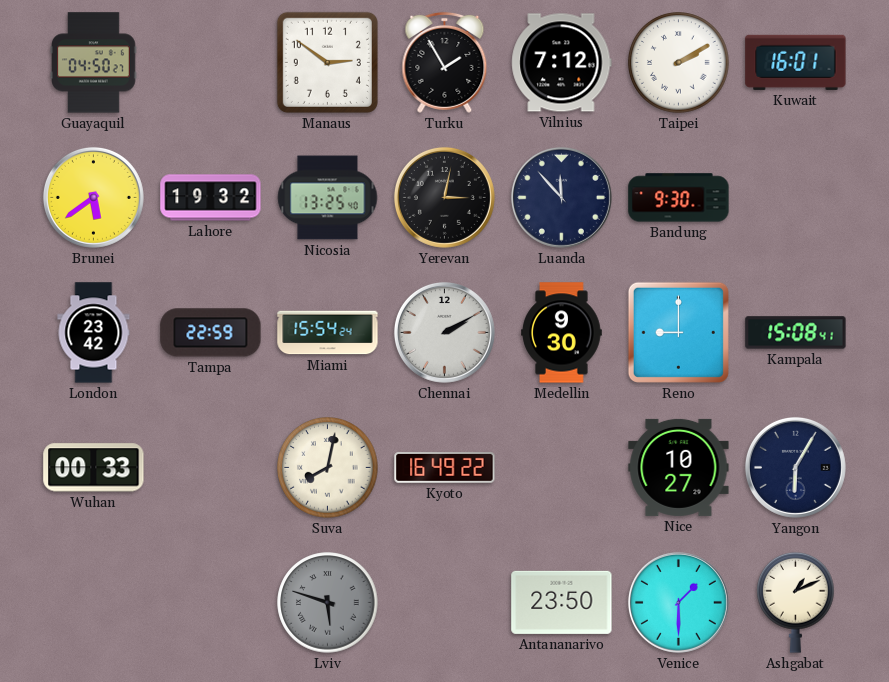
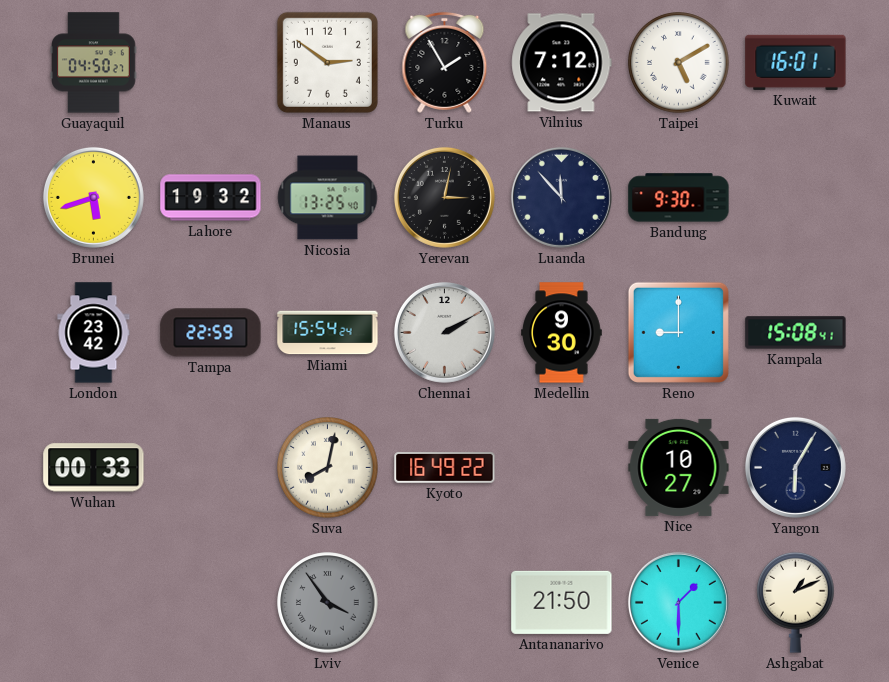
Taipei: 2:10 -> 5:10 (679, 63)
Brunei: 5:39 -> 5:42 (93, 197)
Lviv: 5:48 -> 3:54 (328, 603)
Antananarivo: 23:50 -> 21:50 (562, 602)
